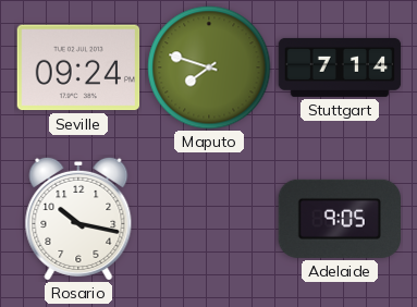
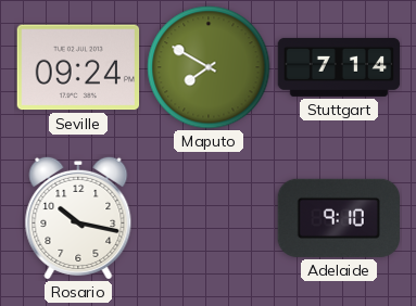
Maputo: 7:48 -> 7:50 (209, 67)
Adelaide: 9:05 -> 9:10 (338, 218)
